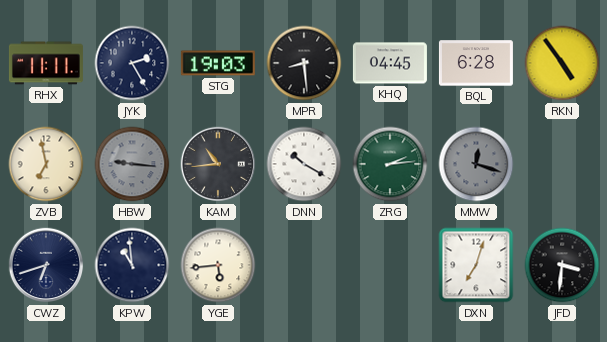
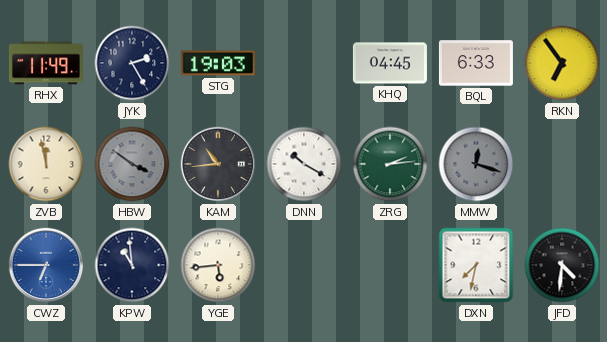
RHX: 11:11 -> 11:49 (46, 63)
MPR: 8:29 -> none (304, 63)
BQL: 6:28 -> 6:33 (476, 63)
RKN: 4:54 -> 6:54 (562, 63)
ZVB: 6:58 -> 11:58 (46, 164)
HBW: 9:16 -> 3:51 (132, 164)
CWZ: 6:42 -> 6:45 (46, 265)
CWZ dial: navy -> blue (46, 265)
DXN: 7:03 -> 7:32 (476, 265)
JFD: 3:31 -> 4:31 (562, 265)
